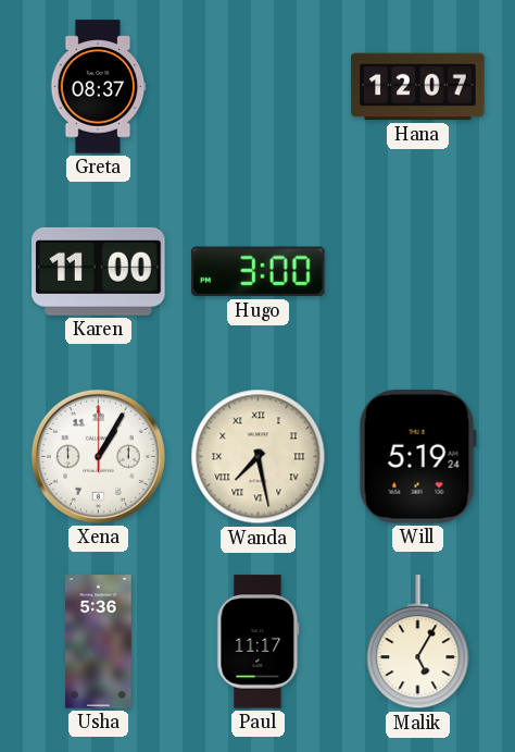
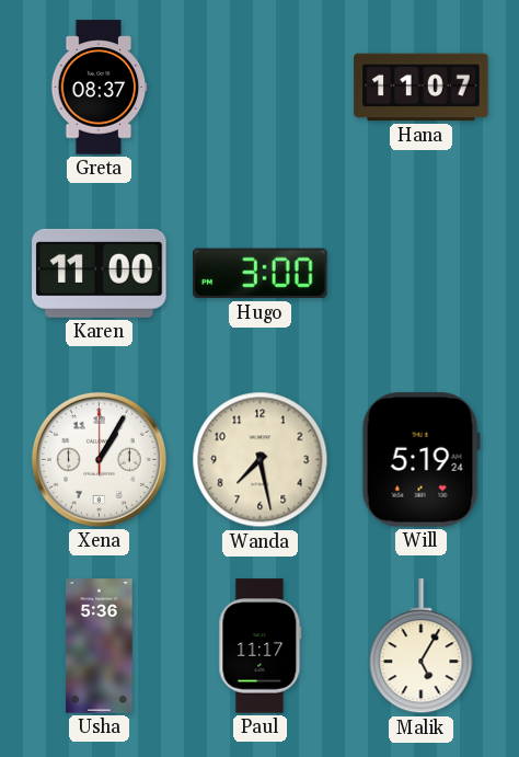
Hana: 12:07 -> 11:07 (422, 88)
Wanda numerals: Roman -> Arabic (261, 460)
